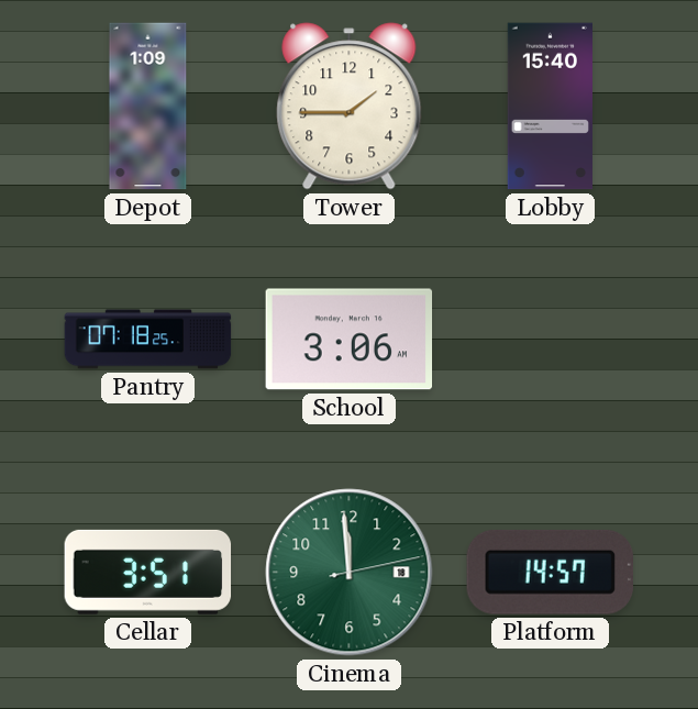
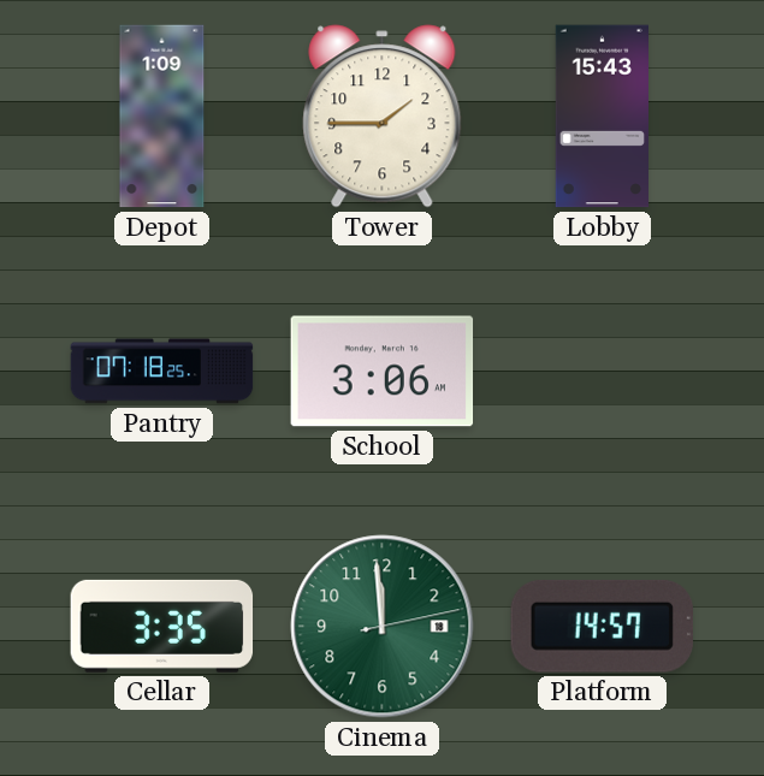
Lobby: 15:40 -> 15:43 (602, 117)
Cellar: 3:51 -> 3:35 (162, 626)
